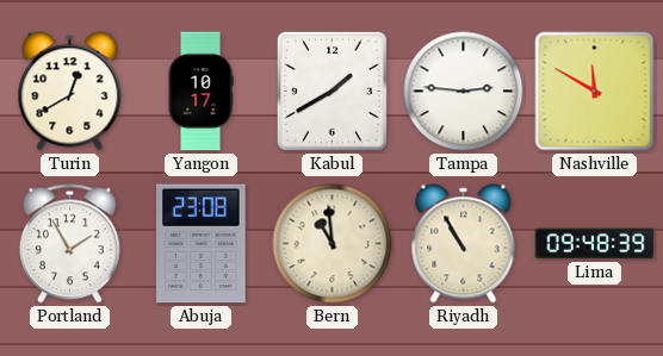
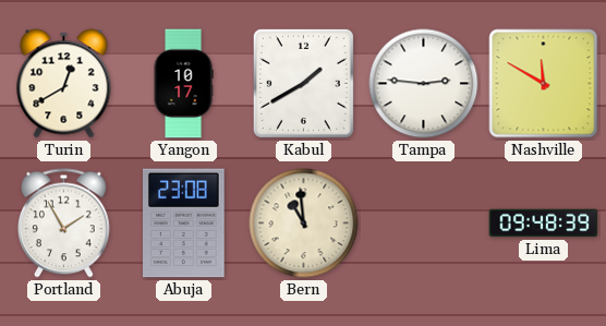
Riyadh: 10:55 -> none (464, 244)
